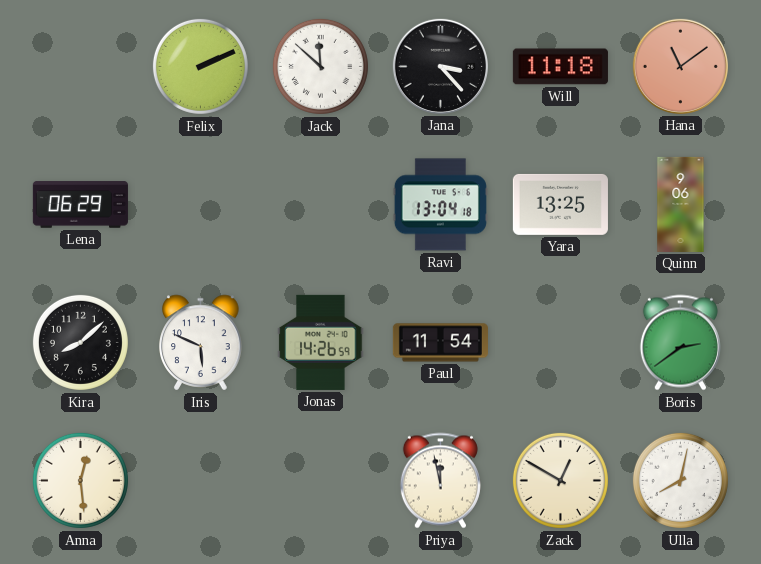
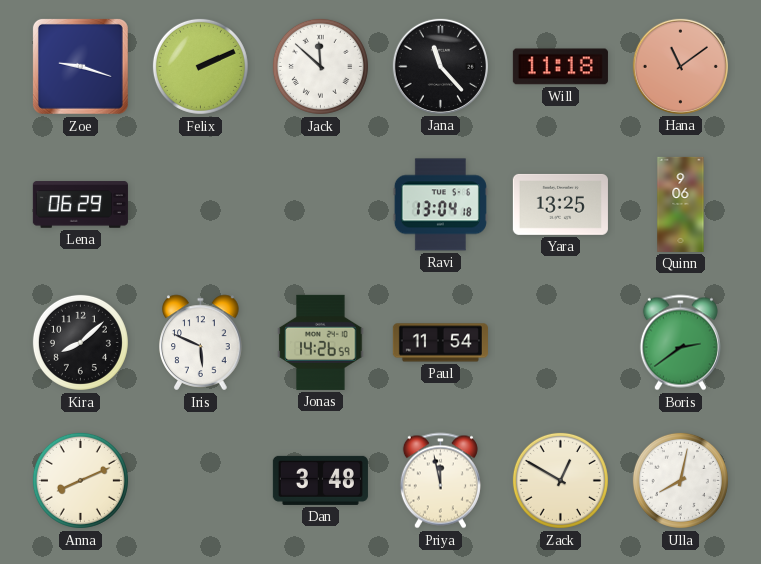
Zoe: none -> 9:18 (80, 66)
Jana: 3:23 -> 11:23 (440, 66)
Anna: 12:29 -> 8:11 (80, 480)
Dan: none -> 3:48 (320, 480)
